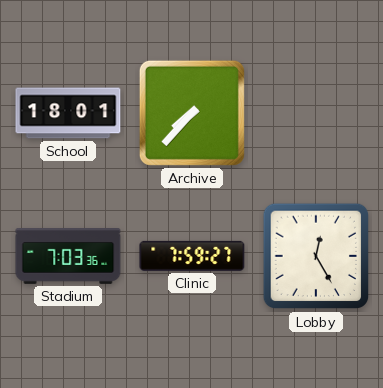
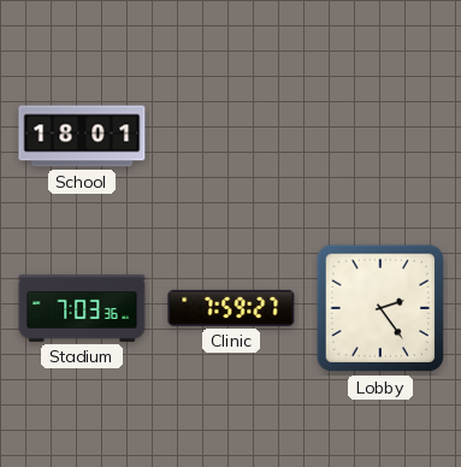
Archive: 7:37 -> none (192, 113)
Lobby: 12:25 -> 2:24 (380, 308)
